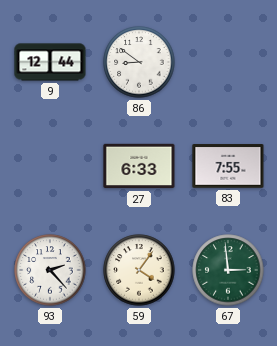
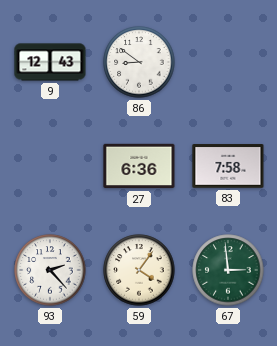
9: 12:44 -> 12:43 (50, 62)
27: 6:33 -> 6:36 (139, 166)
83: 7:55 -> 7:58 (228, 166)
